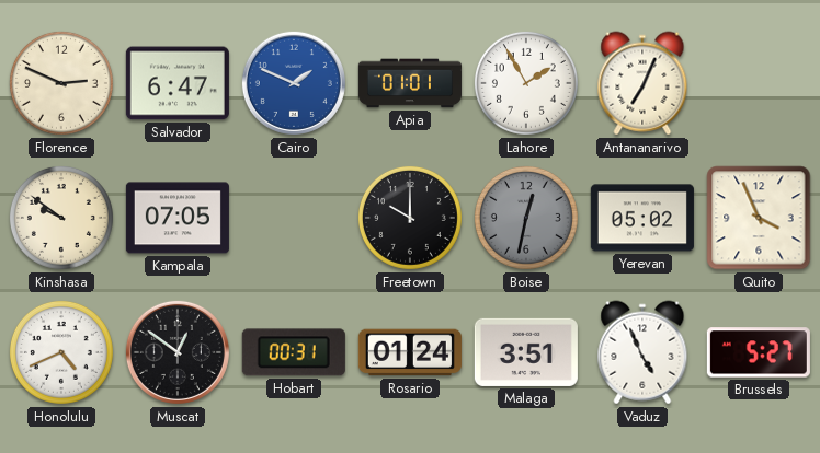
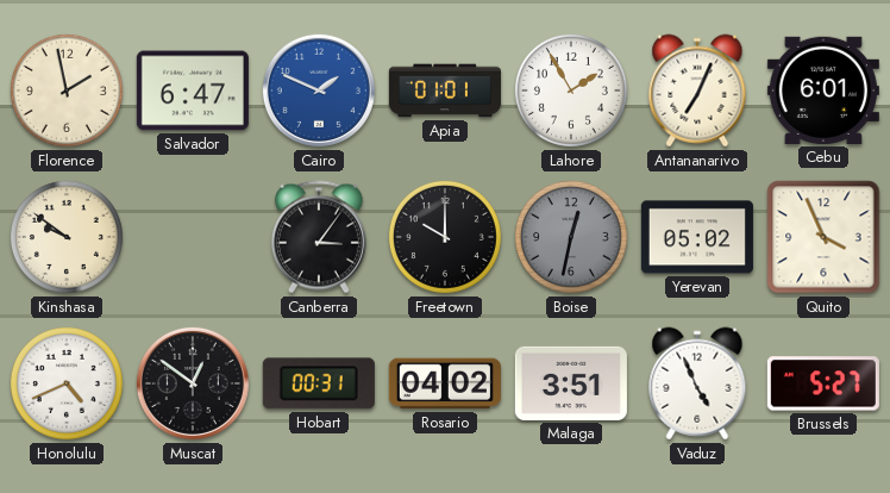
Florence: 2:49 -> 1:58 (67, 91)
Cebu: none -> 6:01 (823, 91)
Kampala: 07:05 -> none (178, 218)
Canberra: none -> 3:06 (319, 237)
Rosario: 01:24 -> 04:02 (445, 383)
